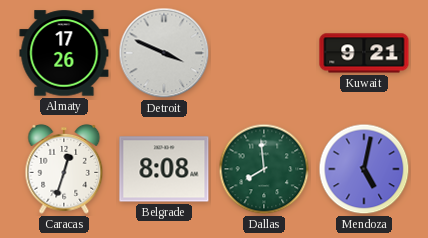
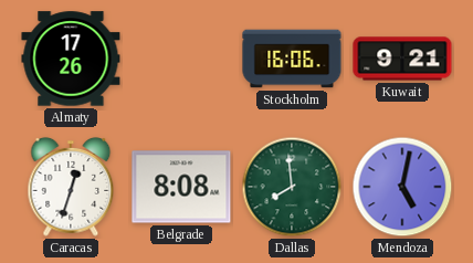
Detroit: 3:49 -> none (164, 53)
Stockholm: none -> 16:06 (292, 59)
